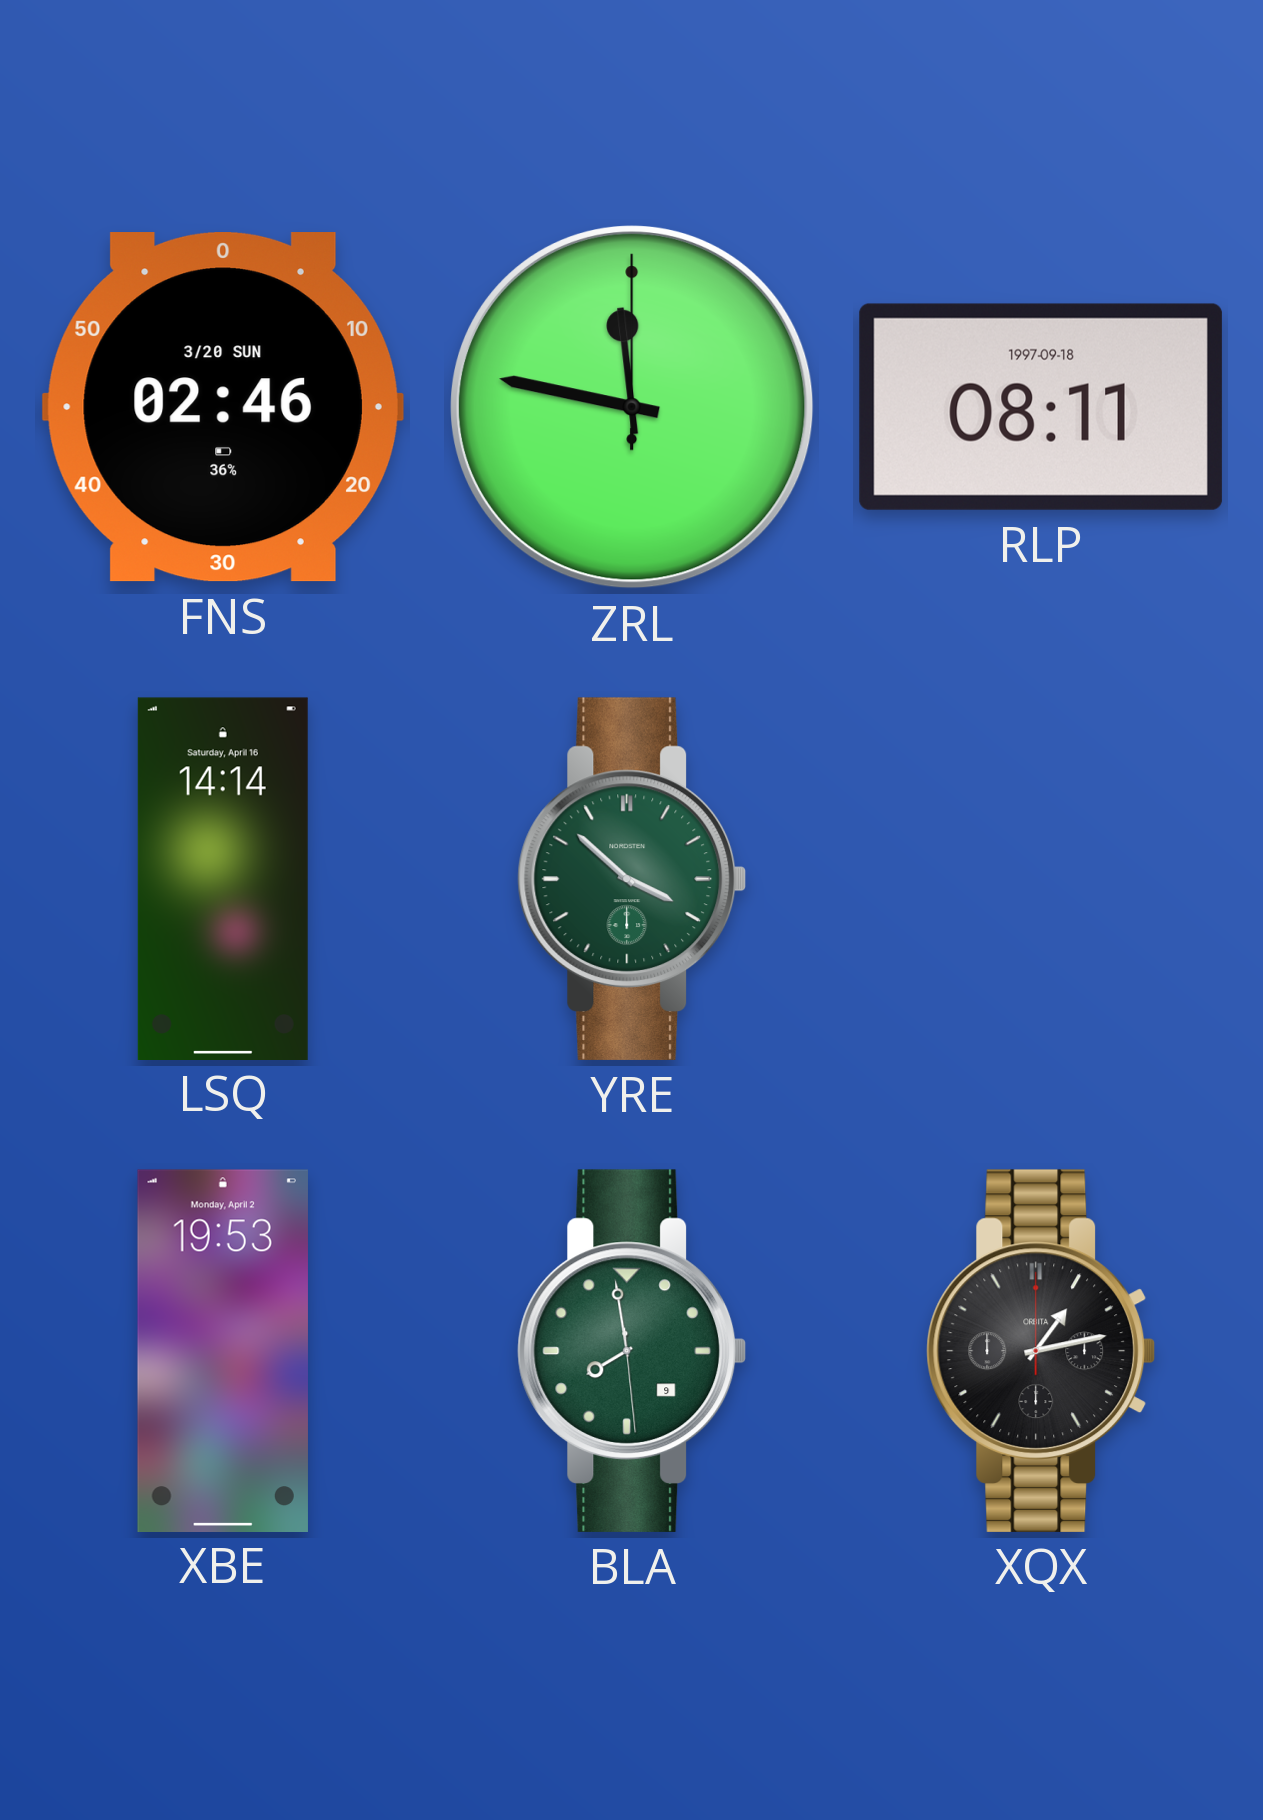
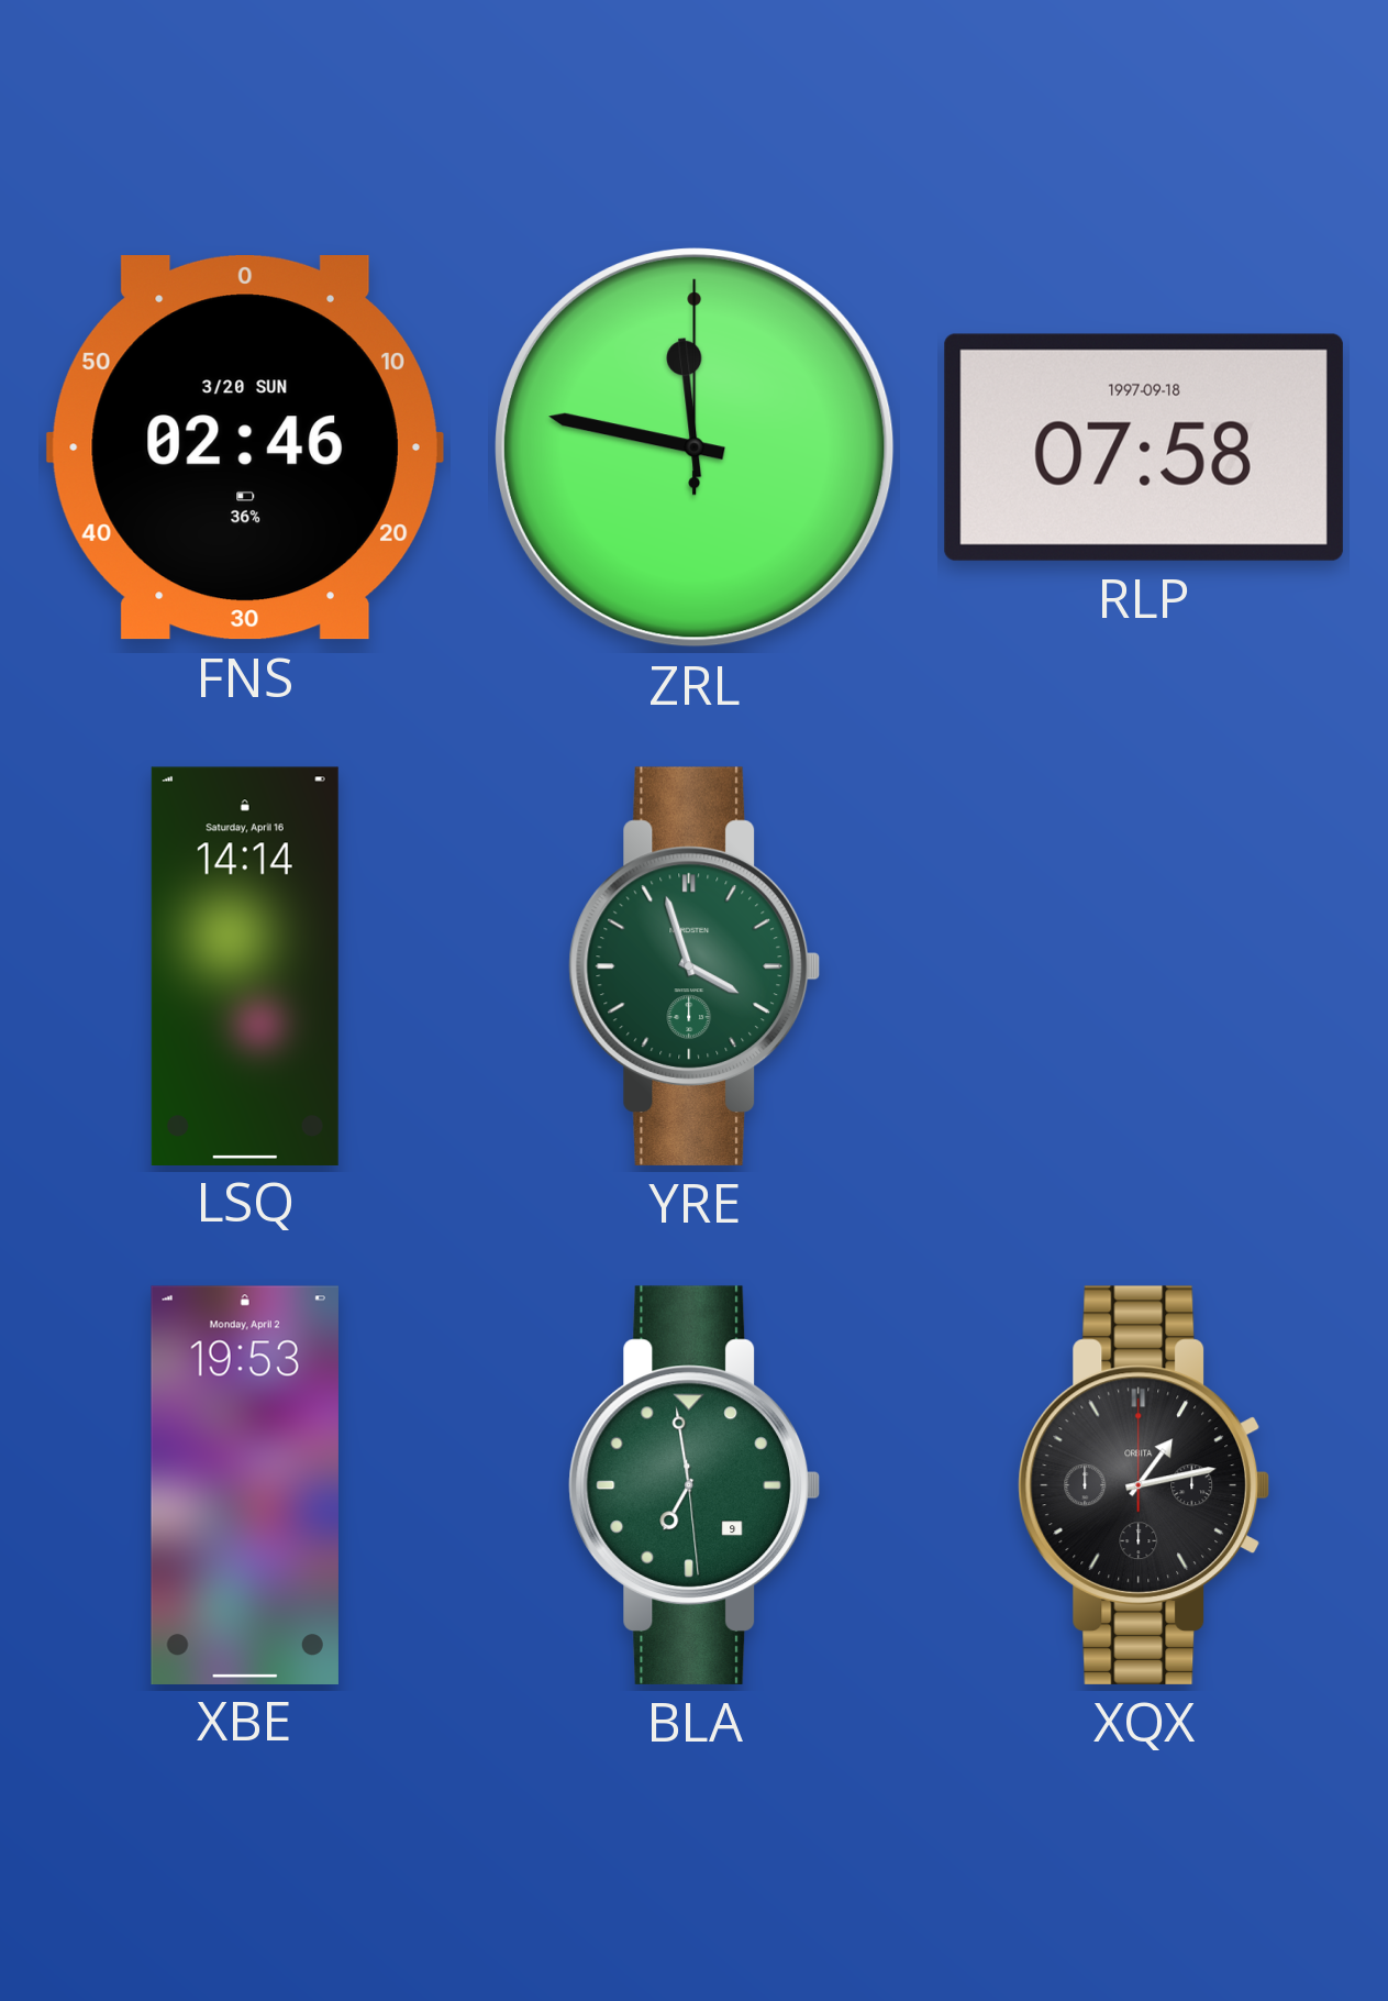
RLP: 08:11 -> 07:58 (1144, 447)
YRE: 3:52 -> 3:57 (695, 966)
BLA: 7:58 -> 6:58 (695, 1485)
